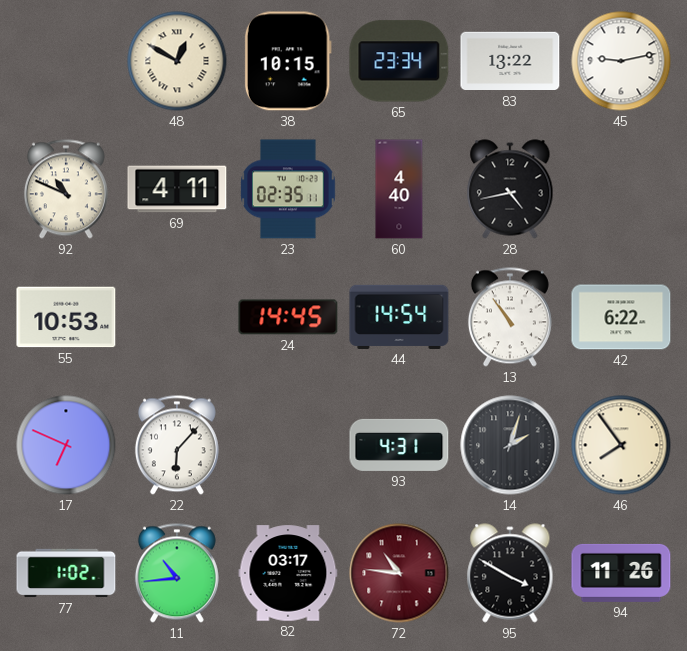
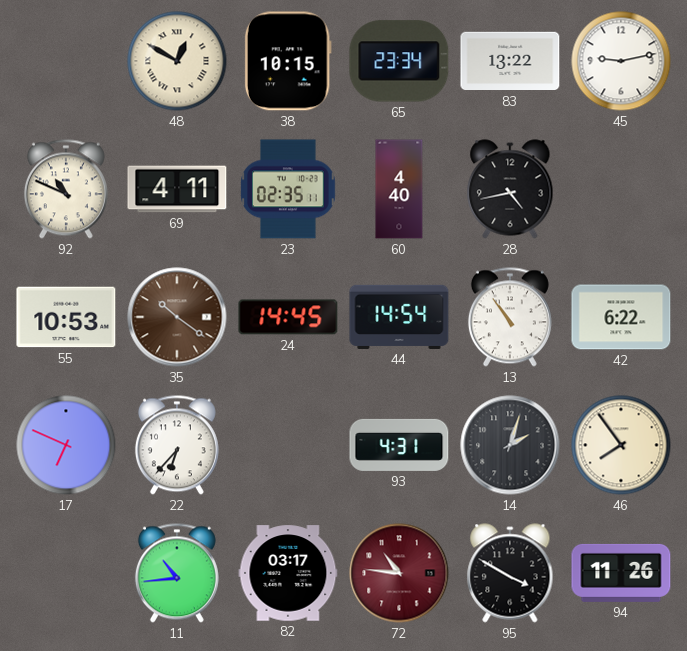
35: none -> 10:21 (177, 317)
22: 6:07 -> 6:37 (177, 445)
77: 1:02 -> none (66, 573)
